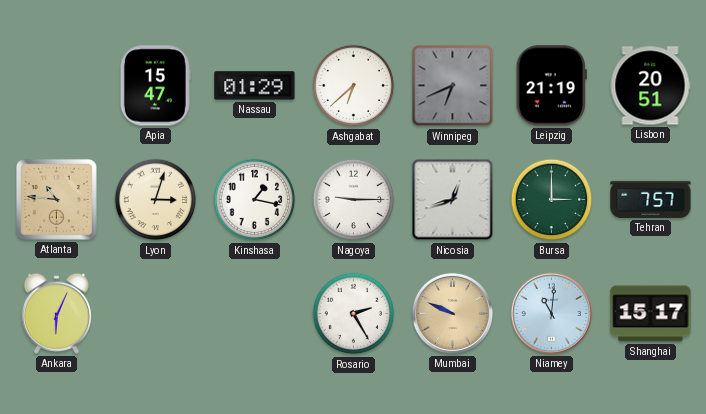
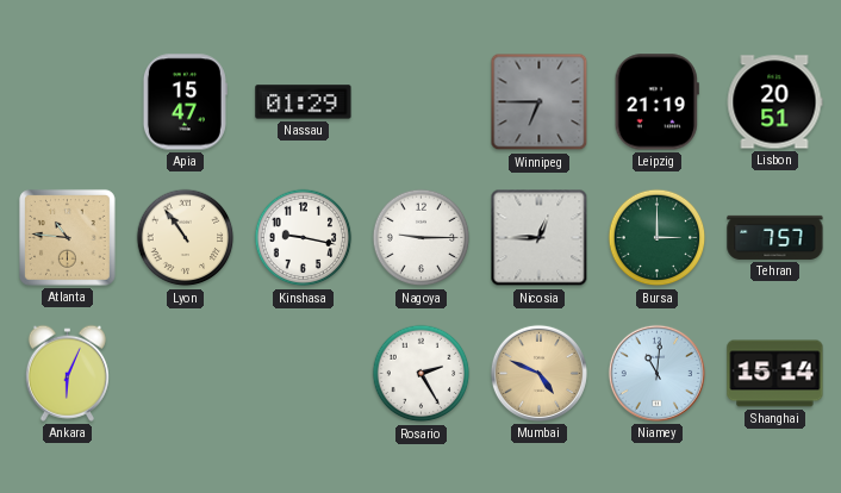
Ashgabat: 6:38 -> none (354, 86)
Winnipeg: 6:41 -> 6:45 (540, 102)
Lyon: 3:03 -> 10:54 (186, 238)
Kinshasa: 1:17 -> 9:17 (304, 238)
Nicosia: 12:42 -> 12:45 (540, 238)
Mumbai: 9:49 -> 4:49 (538, 373)
Shanghai: 15:17 -> 15:14 (775, 374)
